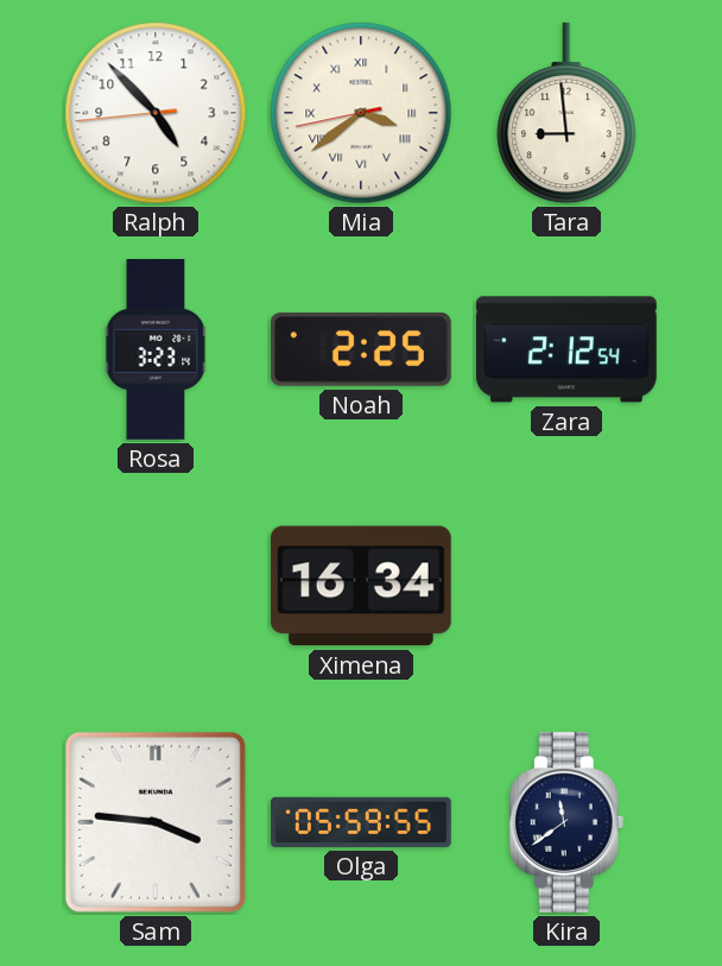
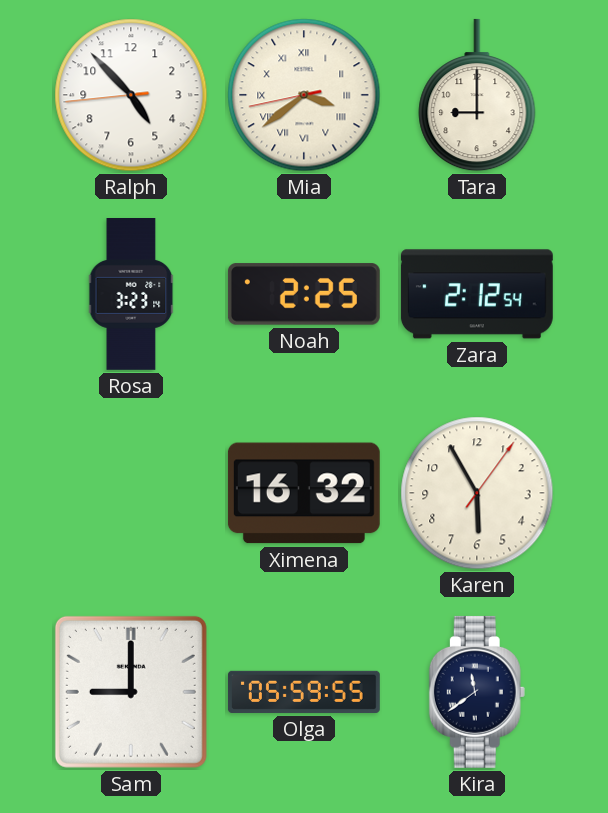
Tara: 8:59 -> 9:00 (477, 95)
Ximena: 16:34 -> 16:32 (304, 493)
Karen: none -> 5:55 (477, 493)
Sam: 3:46 -> 9:00 (131, 692)
